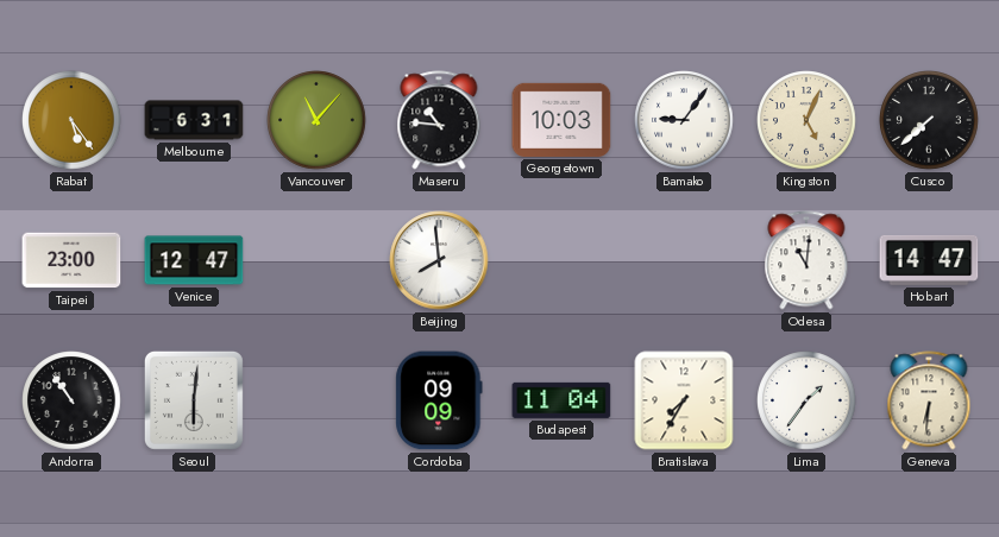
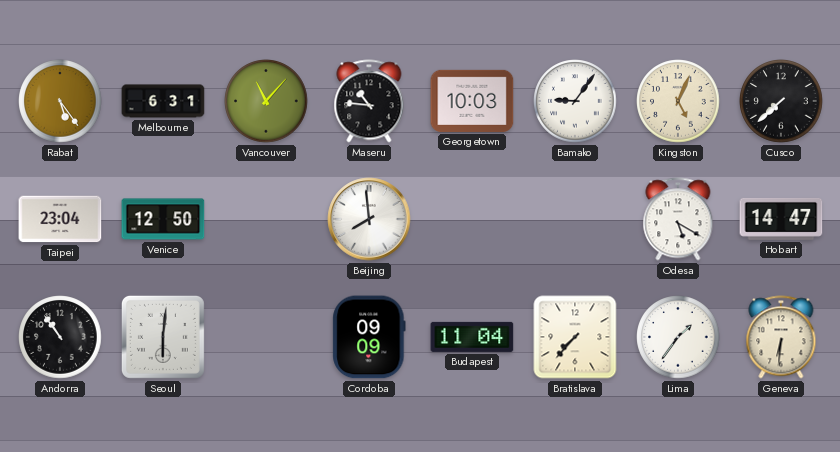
Taipei: 23:00 -> 23:04 (60, 219)
Venice: 12:47 -> 12:50 (163, 219)
Odesa: 11:01 -> 5:20 (678, 219)
Bratislava: 7:35 -> 7:37 (575, 337)
